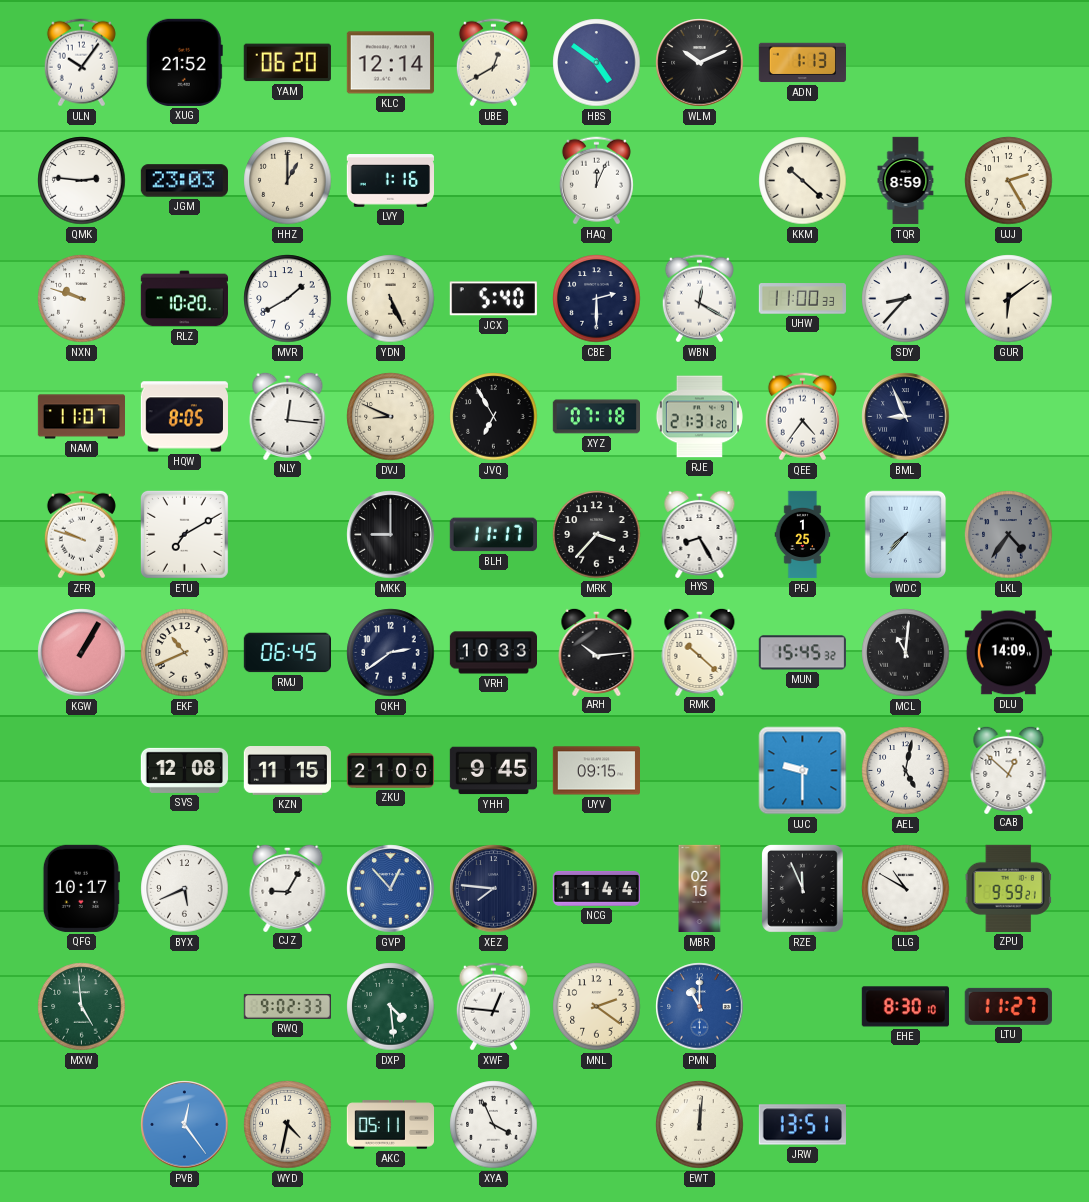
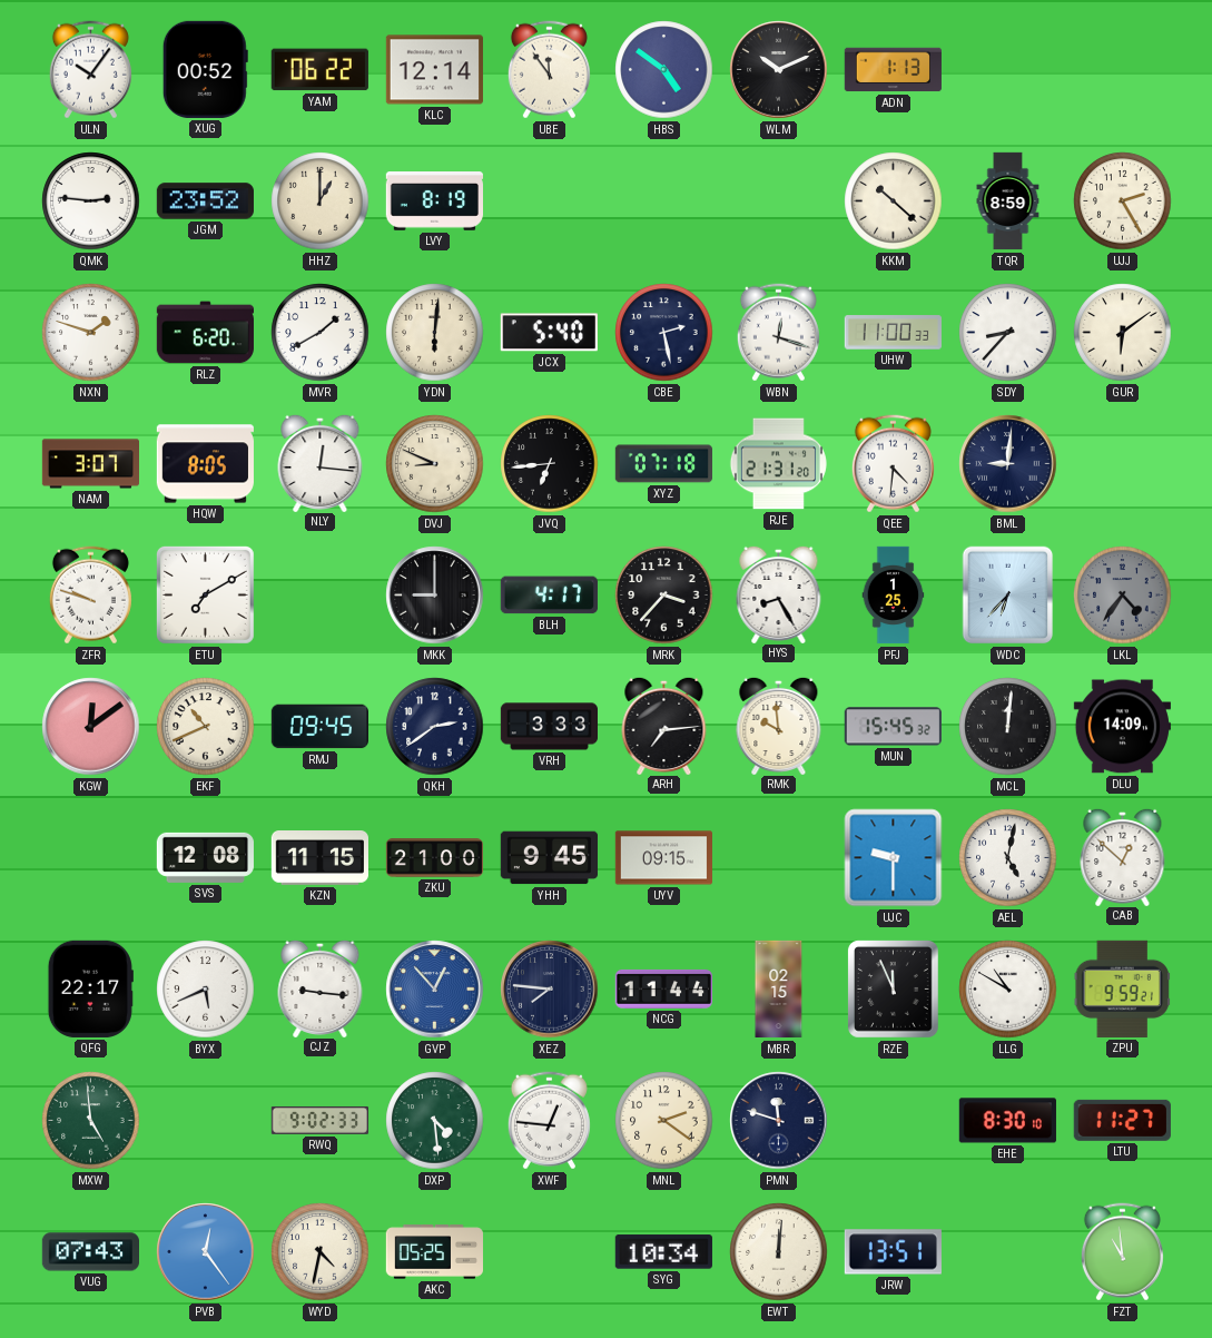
XUG: 21:52 -> 00:52 (205, 69)
YAM: 06:20 -> 06:22 (319, 70)
UBE: 12:40 -> 11:54 (549, 70)
JGM: 23:03 -> 23:52 (205, 201)
LVY: 1:16 -> 8:19 (434, 201)
HAQ: 12:04 -> none (596, 181)
NXN: 9:48 -> 1:48 (91, 333)
RLZ: 10:20 -> 6:20 (205, 333)
YDN: 5:26 -> 6:01 (435, 333)
CBE: 2:30 -> 2:28 (664, 333)
WBN: 12:20 -> 12:18 (778, 333)
NAM: 11:07 -> 3:07 (90, 464)
JVQ: 6:55 -> 6:44 (550, 464)
QEE: 4:36 -> 4:31 (893, 464)
BML: 8:56 -> 9:01 (1008, 464)
BLH: 11:17 -> 4:17 (549, 596)
WDC: 7:37 -> 6:37 (1008, 596)
KGW: 1:05 -> 12:09 (91, 727)
RMJ: 06:45 -> 09:45 (319, 727)
VRH: 10:33 -> 3:33 (549, 727)
ARH: 10:14 -> 7:14 (664, 725)
RMK: 10:22 -> 9:59 (779, 725)
MCL: 11:01 -> 12:01 (1008, 727)
QFG: 10:17 -> 22:17 (90, 988)
CJZ: 9:05 -> 9:16 (321, 987)
PMN: 11:00 -> 11:48 (779, 1121)
PMN dial: blue -> navy (779, 1121)
VUG: none -> 07:43 (90, 1252)
AKC: 05:11 -> 05:25 (434, 1252)
XYA: 3:56 -> none (494, 1125)
SYG: none -> 10:34 (663, 1252)
FZT: none -> 10:59 (1122, 1252)
